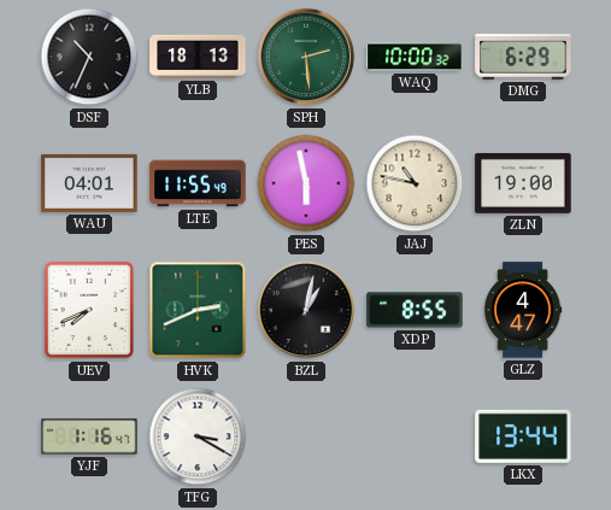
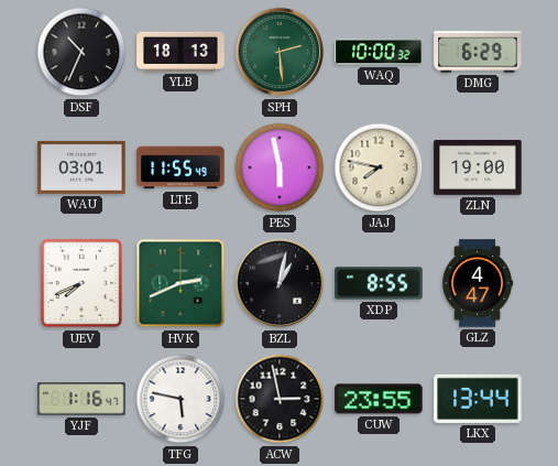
WAU: 04:01 -> 03:01 (81, 167)
JAJ: 10:47 -> 7:47 (379, 167)
TFG: 3:20 -> 5:47 (180, 399)
ACW: none -> 2:58 (280, 399)
CUW: none -> 23:55 (379, 399)
